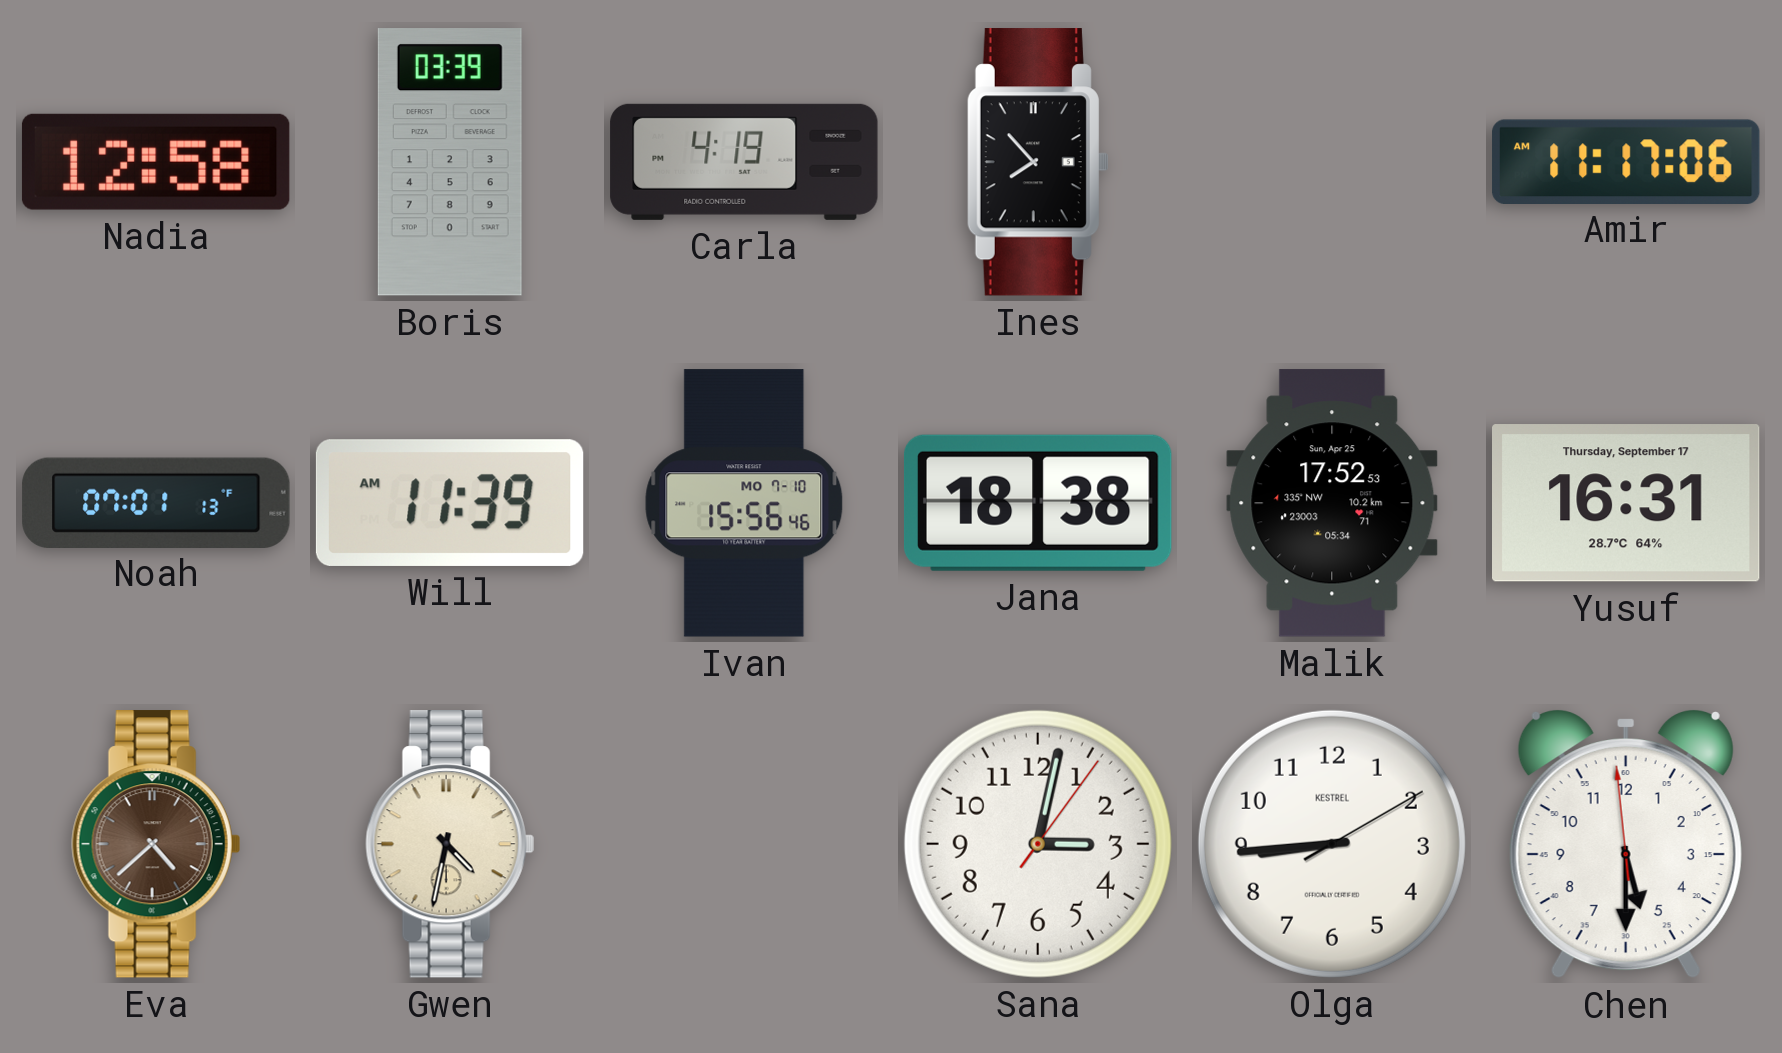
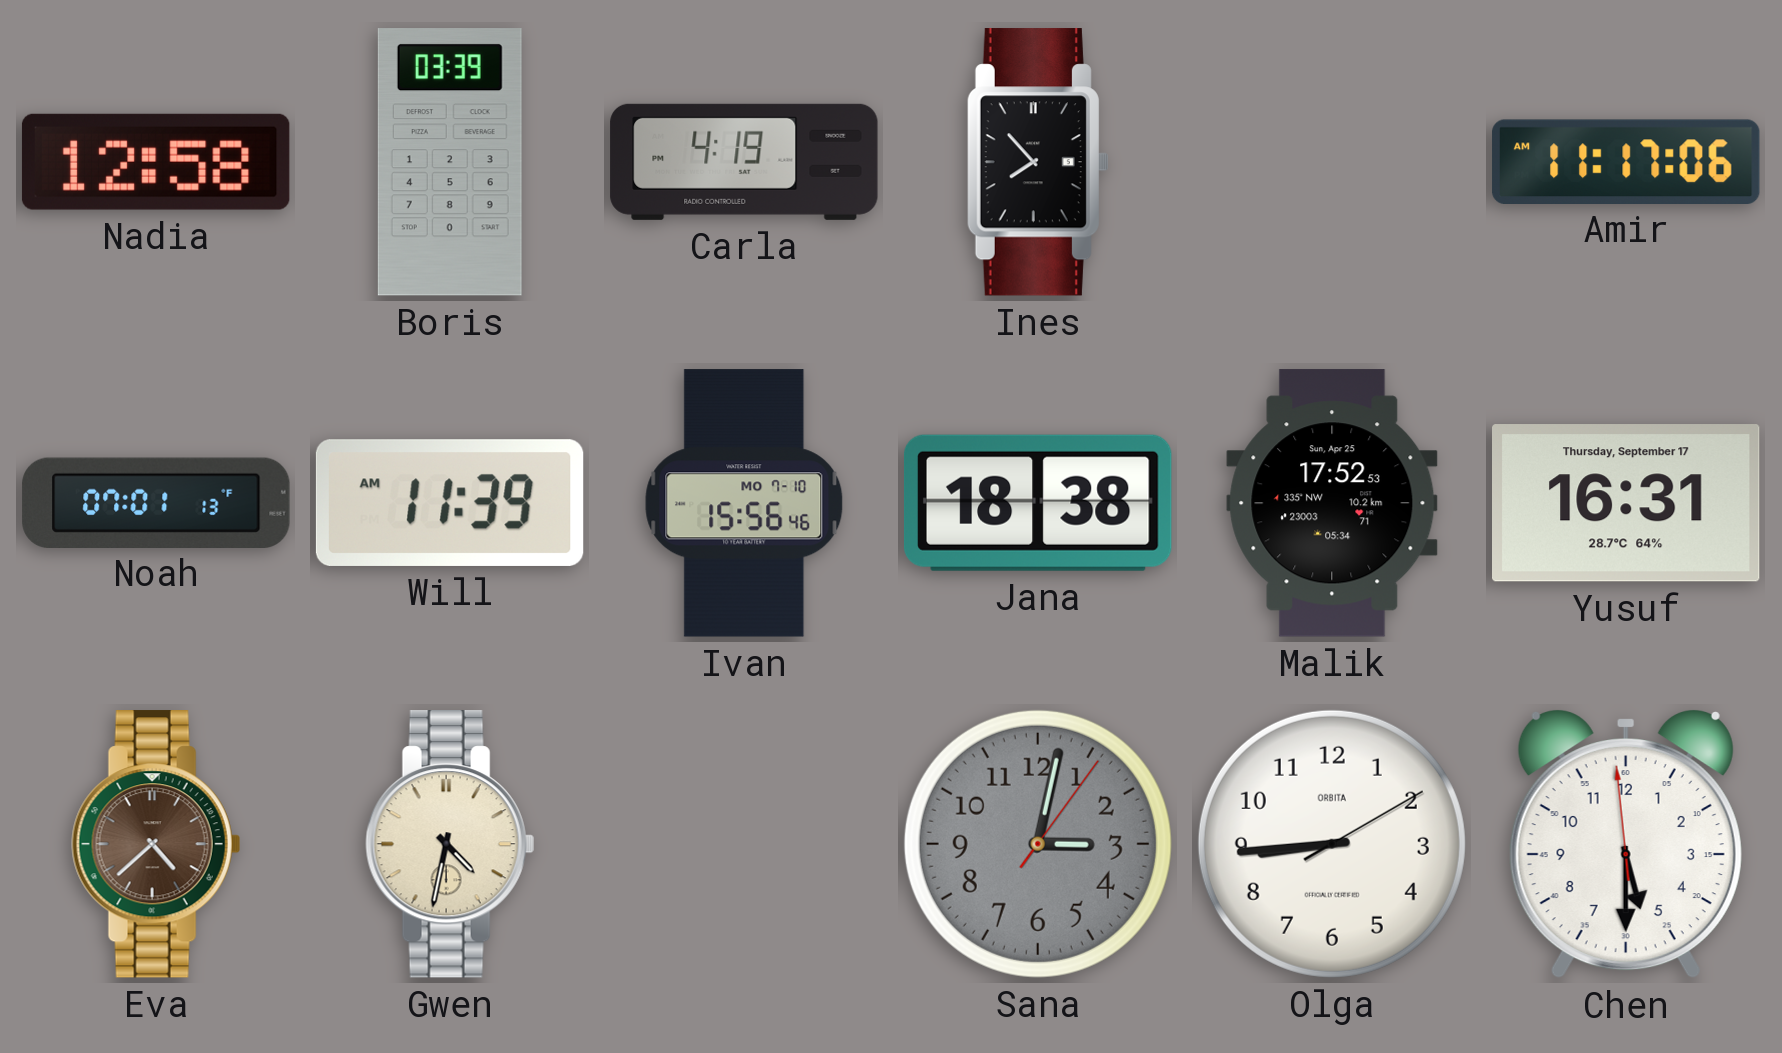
Sana dial: white -> grey (1038, 844)
Olga brand: KESTREL -> ORBITA (1332, 844)
